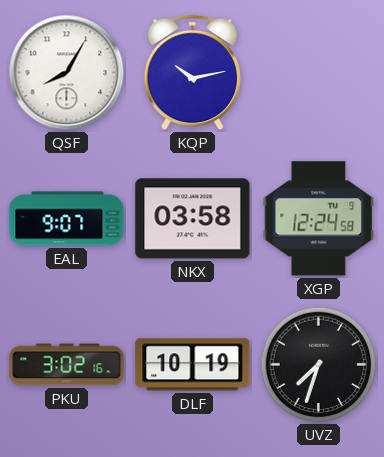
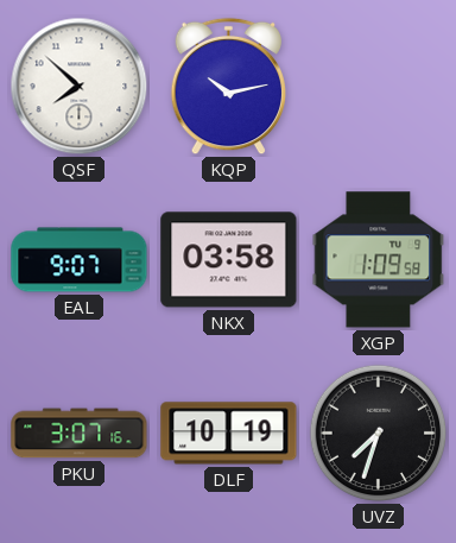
QSF: 8:05 -> 7:52 (80, 87)
XGP: 12:24 -> 1:09 (379, 260)
PKU: 3:02 -> 3:07 (80, 434)
